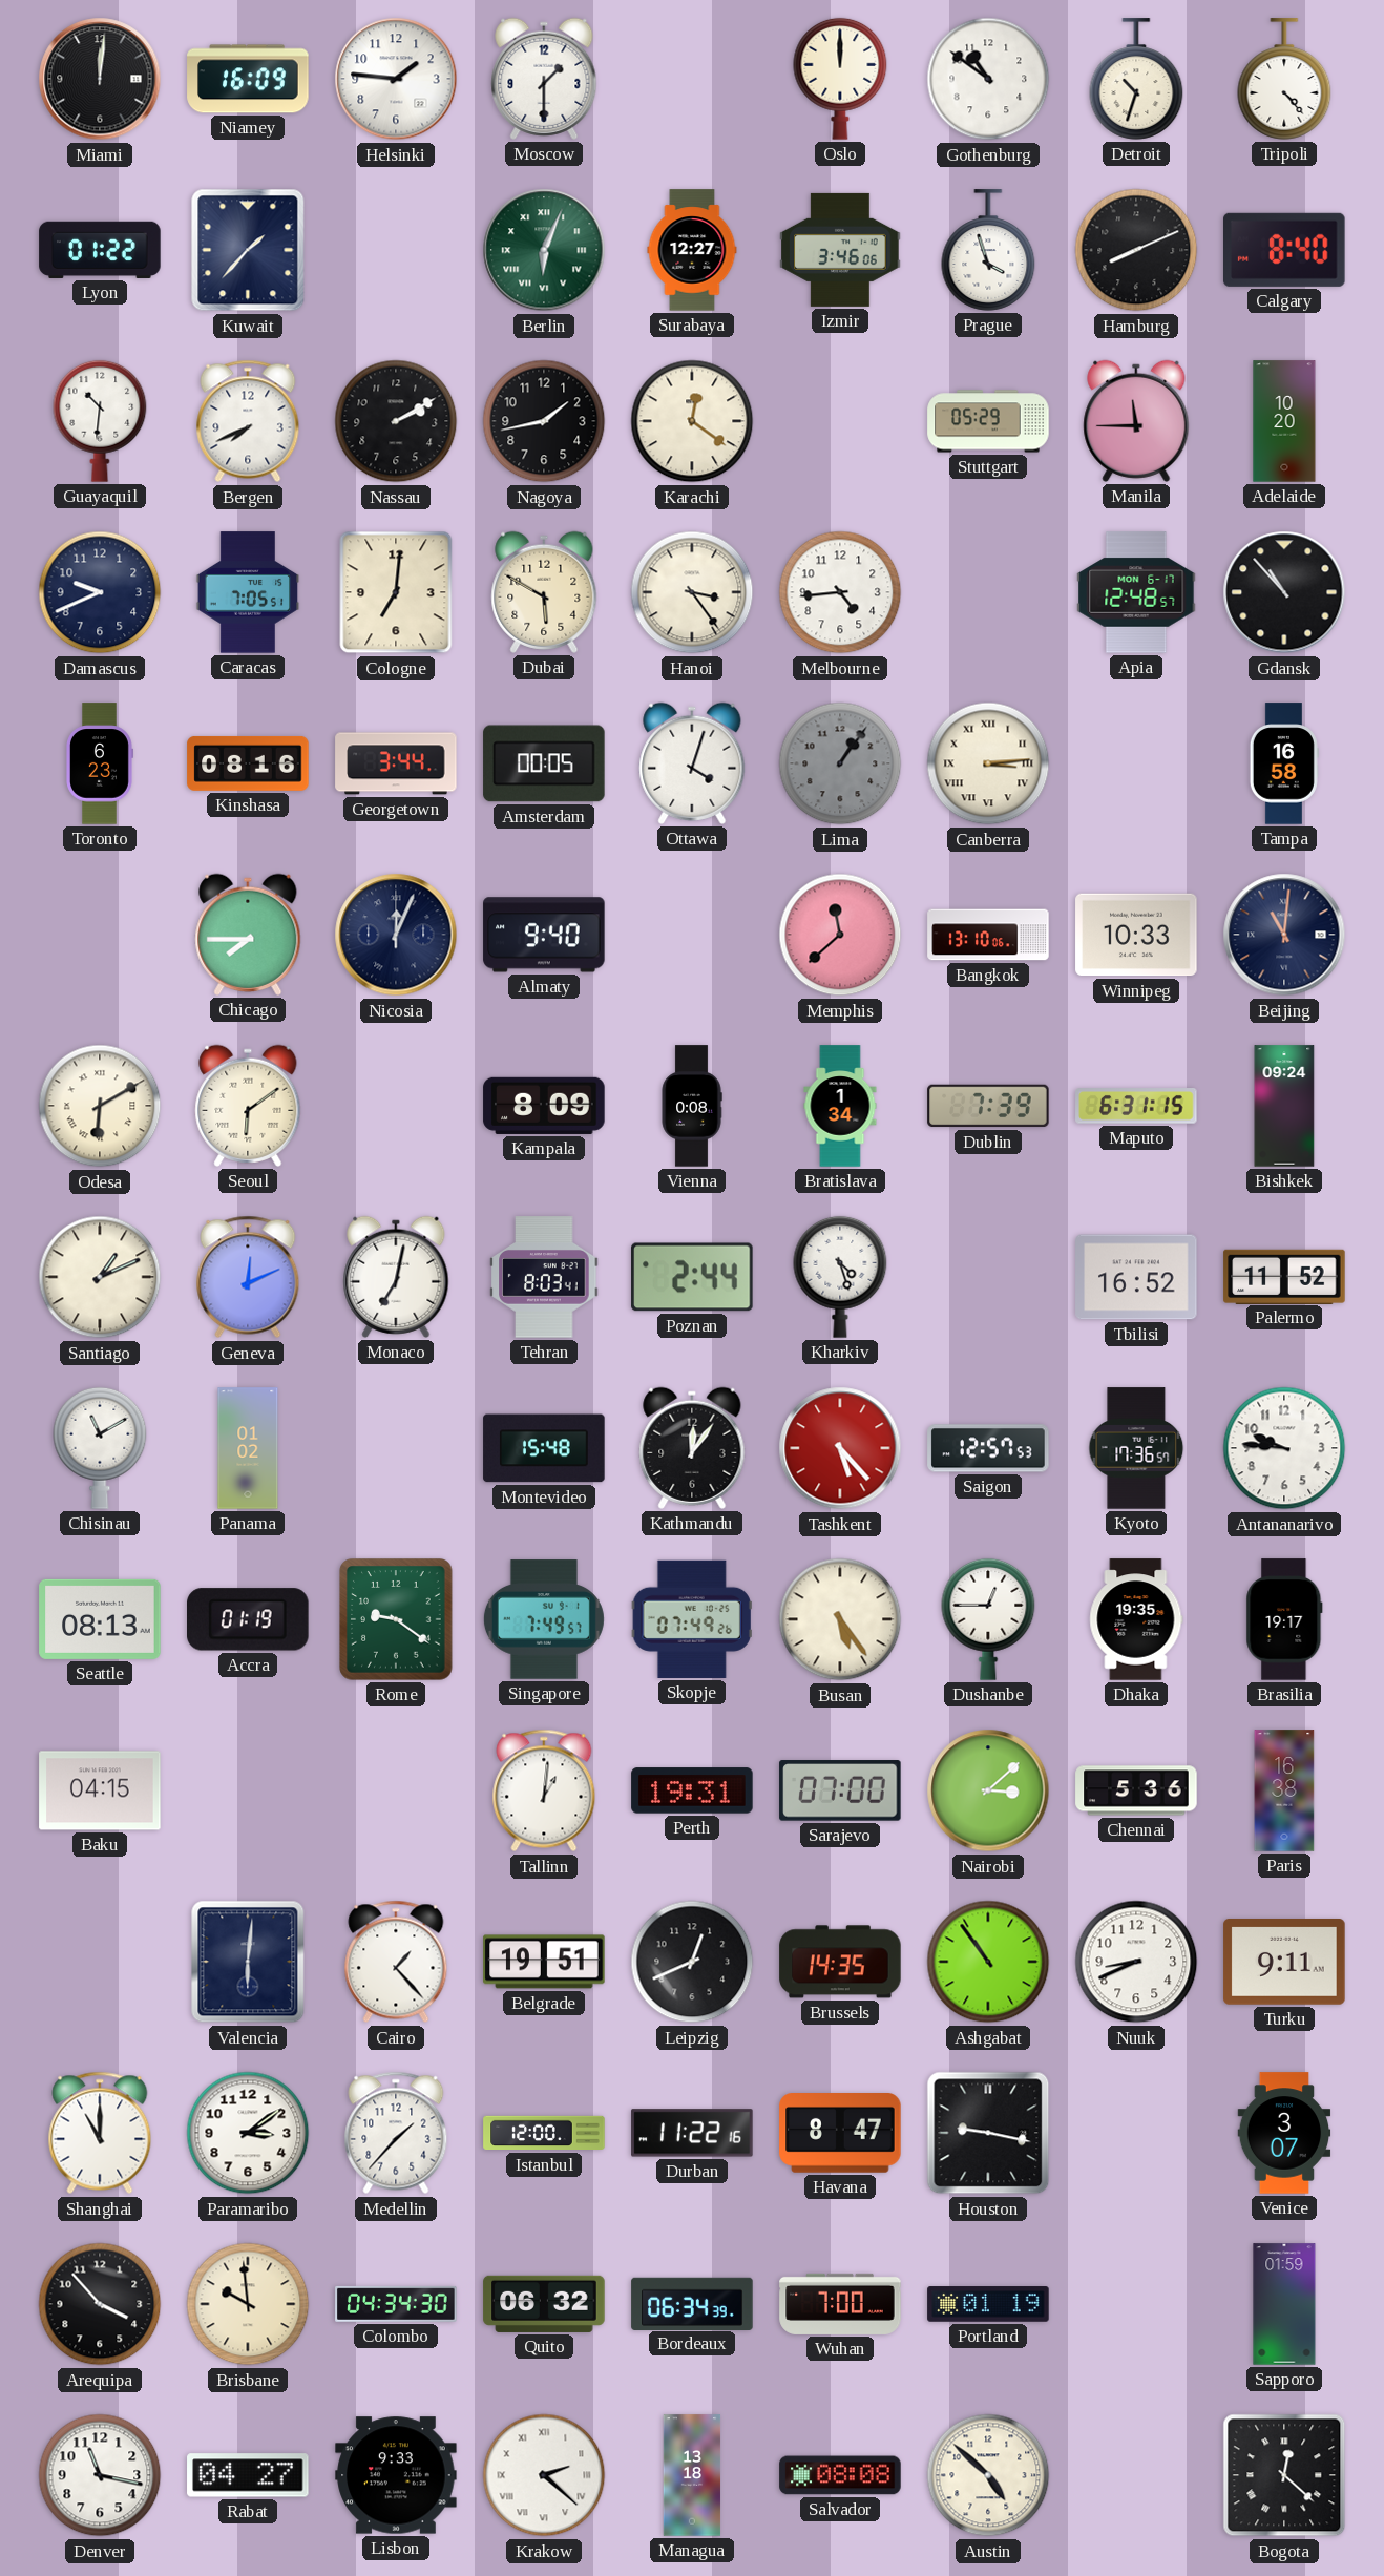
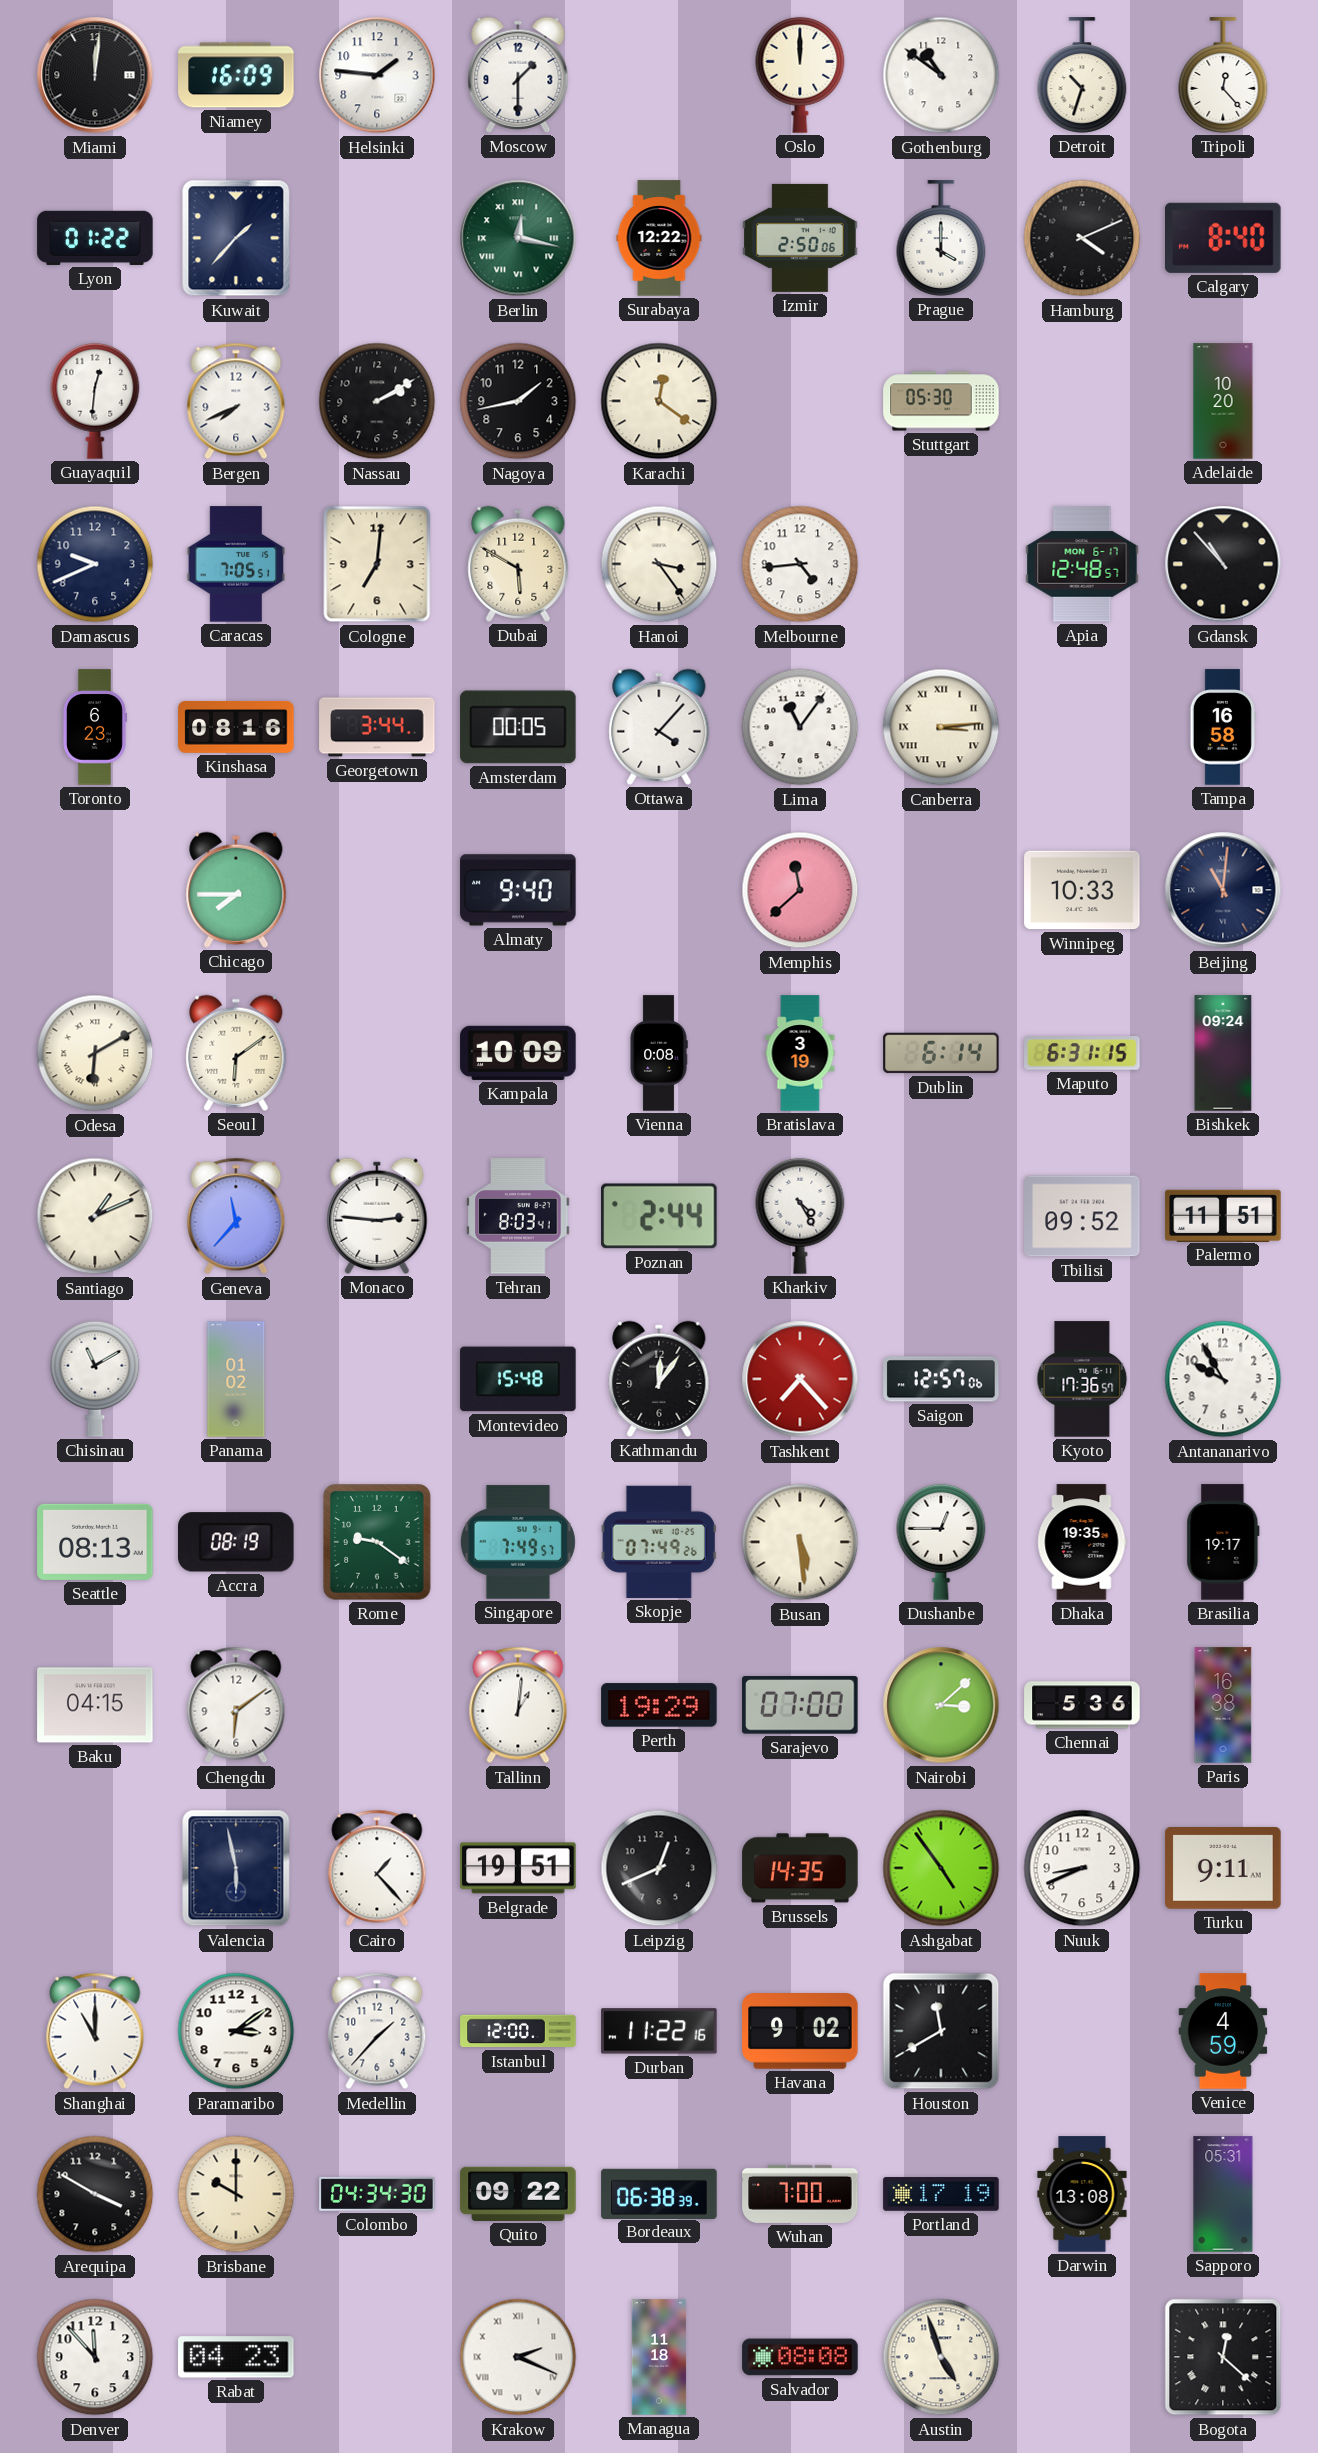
Tripoli: 4:23 -> 12:23 (1223, 75)
Berlin: 6:04 -> 12:17 (518, 238)
Surabaya: 12:27 -> 12:22 (659, 238)
Izmir: 3:46 -> 2:50 (800, 238)
Prague: 3:57 -> 4:00 (941, 238)
Hamburg: 8:11 -> 4:11 (1082, 238)
Guayaquil: 10:31 -> 12:31 (95, 401)
Stuttgart: 05:29 -> 05:30 (941, 401)
Manila: 11:45 -> none (1136, 421)
Ottawa: 4:03 -> 4:07 (659, 727)
Lima: 1:06 -> 11:06 (800, 727)
Lima dial: grey -> white (800, 727)
Nicosia: 12:04 -> none (396, 935)
Bangkok: 13:10 -> none (988, 935)
Kampala: 8:09 -> 10:09 (518, 1053)
Bratislava: 1:34 -> 3:19 (800, 1053)
Dublin: 7:39 -> 6:14 (941, 1053)
Geneva: 12:11 -> 11:37 (236, 1216)
Monaco: 7:02 -> 2:46 (377, 1216)
Kharkiv: 4:27 -> 4:25 (800, 1216)
Tbilisi: 16:52 -> 09:52 (1082, 1216)
Palermo: 11:52 -> 11:51 (1223, 1215)
Tashkent: 5:23 -> 7:23 (800, 1379)
Saigon: 12:57:53 -> 12:57:06 (941, 1379)
Antananarivo: 9:46 -> 9:55 (1223, 1379)
Accra: 01:19 -> 08:19 (236, 1542)
Busan: 5:24 -> 5:29 (800, 1542)
Chengdu: none -> 6:09 (236, 1705)
Perth: 19:31 -> 19:29 (659, 1705)
Valencia: 6:01 -> 5:58 (236, 1868)
Ashgabat: 10:54 -> 4:54 (941, 1868)
Havana: 8:47 -> 9:02 (800, 2032)
Houston: 9:17 -> 11:40 (941, 2031)
Venice: 3:07 -> 4:59 (1223, 2031)
Arequipa: 3:53 -> 3:50 (95, 2194)
Brisbane: 9:59 -> 10:00 (236, 2194)
Quito: 06:32 -> 09:22 (518, 2194)
Bordeaux: 06:34 -> 06:38 (659, 2193)
Portland: 01:19 -> 17:19 (941, 2194)
Darwin: none -> 13:08 (1082, 2194)
Sapporo: 01:59 -> 05:31 (1223, 2194)
Denver: 11:17 -> 11:53 (95, 2357)
Rabat: 04:27 -> 04:23 (236, 2357)
Lisbon: 9:33 -> none (396, 2475)
Krakow: 2:22 -> 2:19 (518, 2357)
Managua: 13:18 -> 11:18 (659, 2357)
Austin: 4:52 -> 4:57 (941, 2357)
